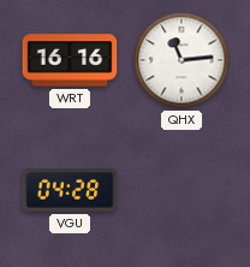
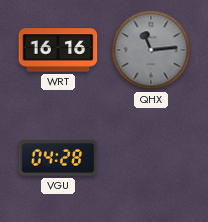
QHX dial: white -> grey (151, 50)
